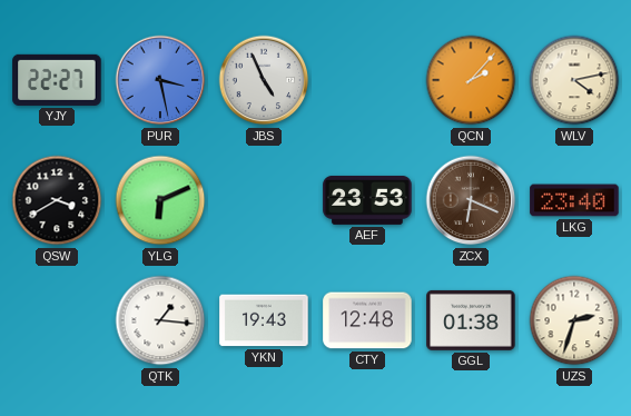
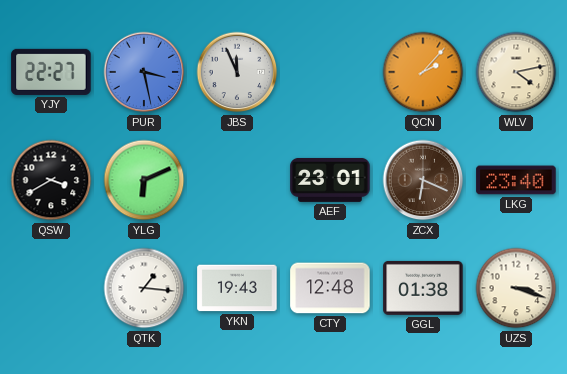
JBS: 4:56 -> 11:56 (237, 72)
AEF: 23:53 -> 23:01 (330, 180)
UZS: 2:33 -> 3:18 (516, 288)
